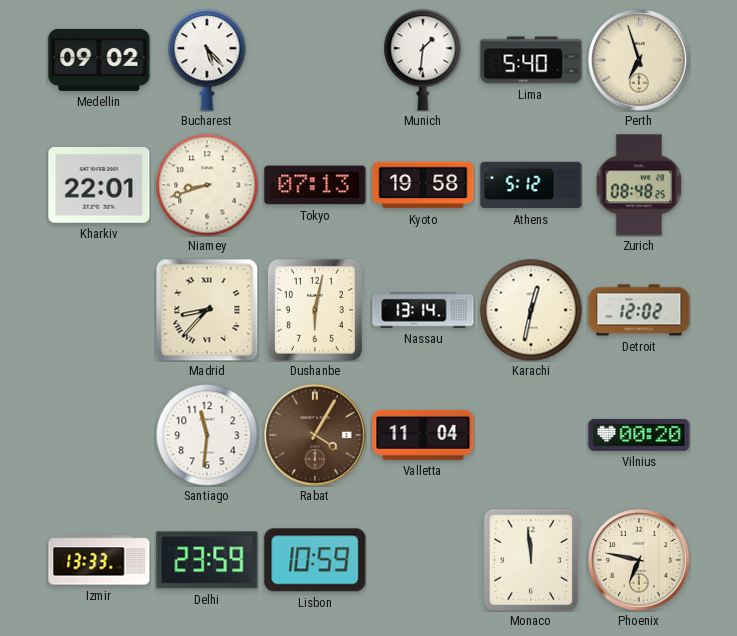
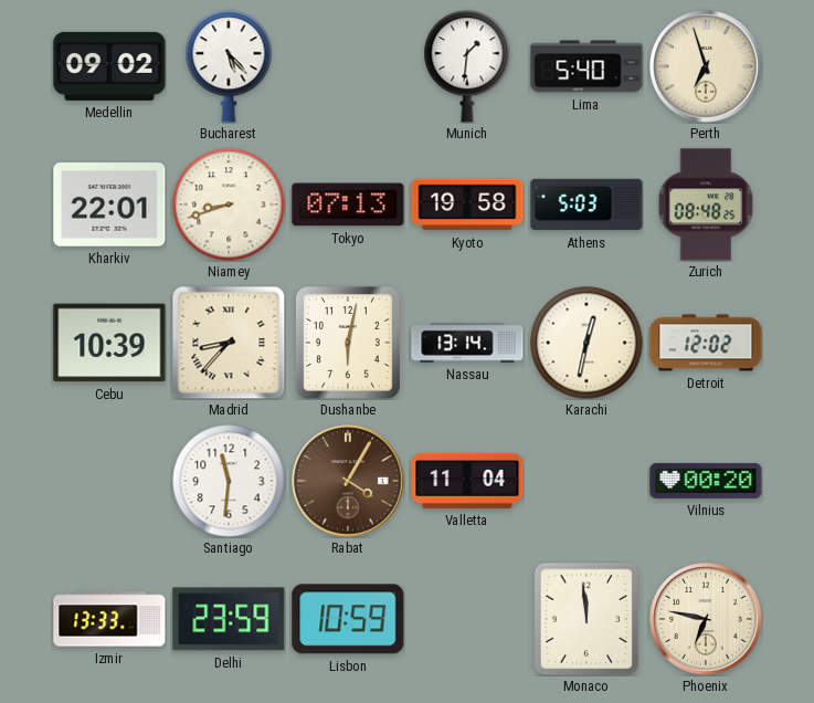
Athens: 5:12 -> 5:03 (586, 204)
Cebu: none -> 10:39 (109, 343)
